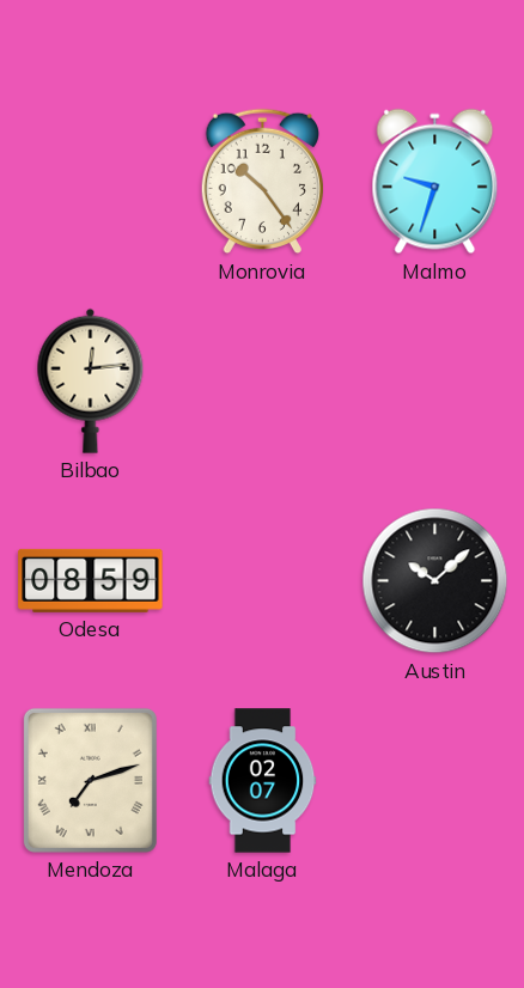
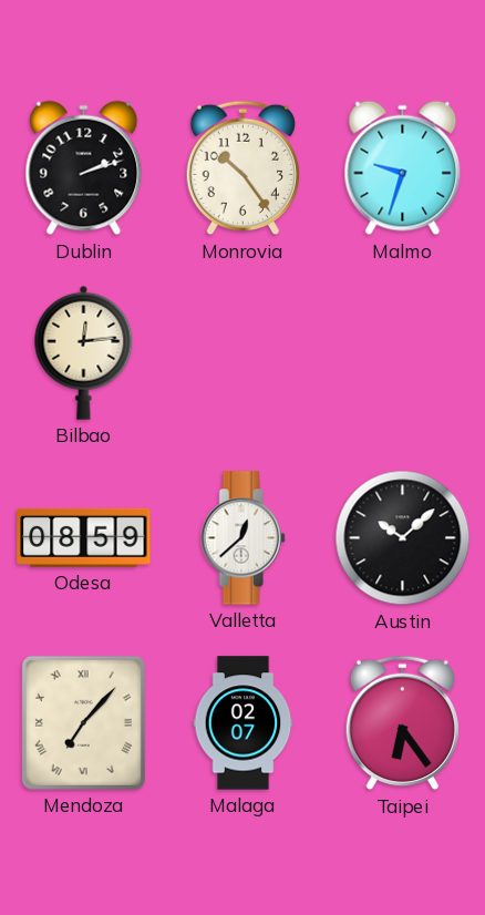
Dublin: none -> 2:12 (84, 168)
Valletta: none -> 12:38 (242, 538)
Mendoza: 7:12 -> 7:07 (83, 722)
Taipei: none -> 6:24 (402, 723)
